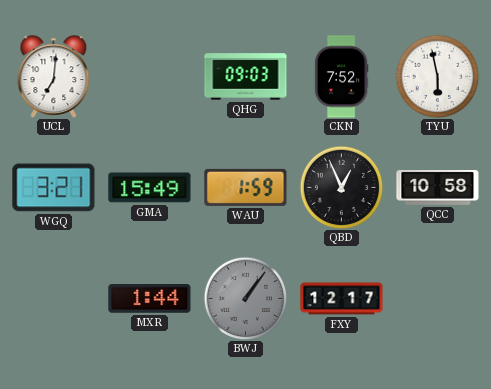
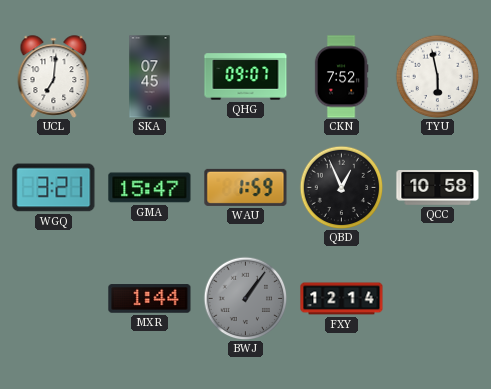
SKA: none -> 07:45 (150, 77)
QHG: 09:03 -> 09:07 (246, 77)
GMA: 15:49 -> 15:47 (150, 188)
FXY: 12:17 -> 12:14 (342, 299)
